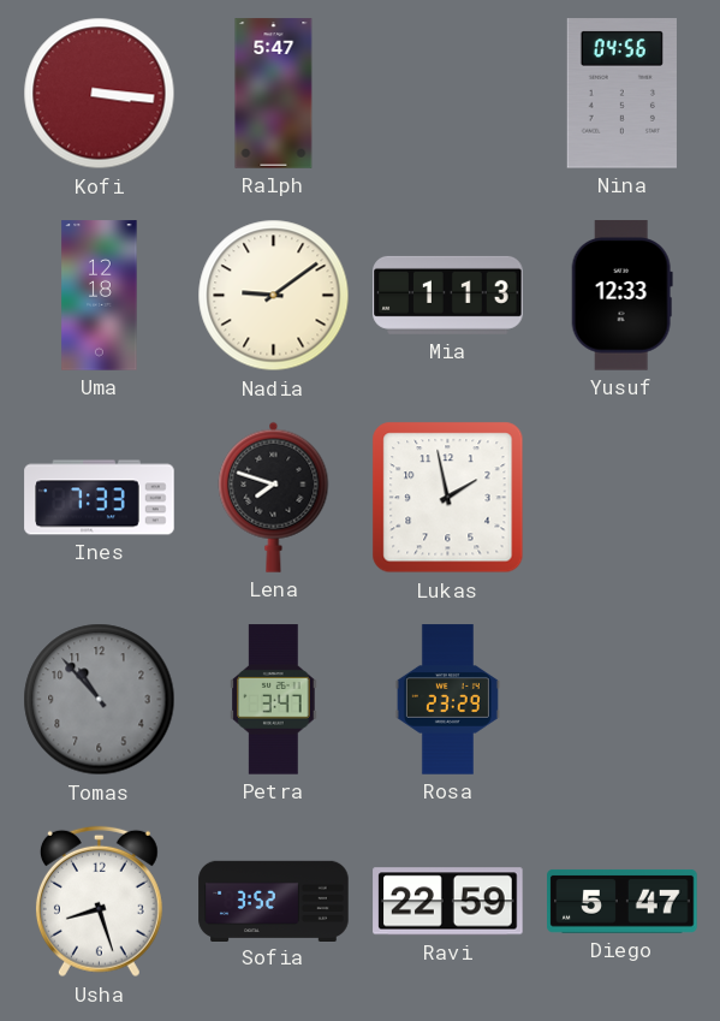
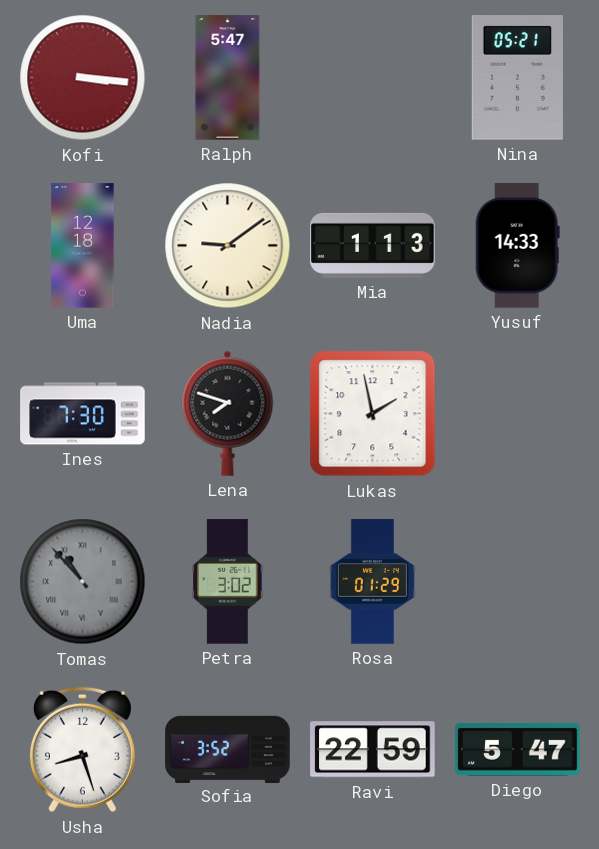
Nina: 04:56 -> 05:21 (517, 78)
Yusuf: 12:33 -> 14:33 (517, 246)
Ines: 7:33 -> 7:30 (83, 414)
Tomas numerals: Arabic -> Roman (83, 582)
Petra: 3:47 -> 3:02 (228, 582)
Rosa: 23:29 -> 01:29 (372, 582)
